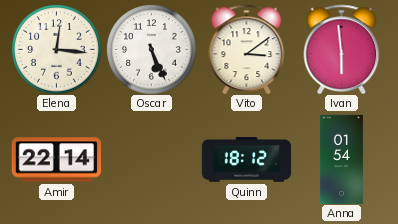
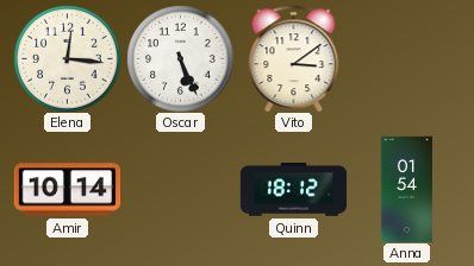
Ivan: 5:59 -> none (342, 49)
Amir: 22:14 -> 10:14 (67, 190)
